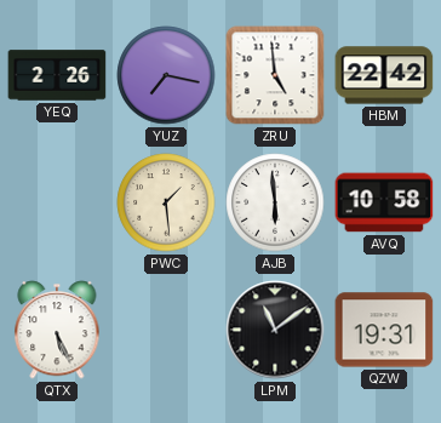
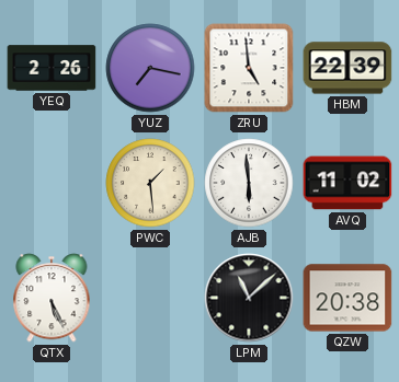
HBM: 22:42 -> 22:39 (347, 68)
AVQ: 10:58 -> 11:02 (347, 183)
LPM: 11:09 -> 11:08 (249, 298)
QZW: 19:31 -> 20:38 (347, 298)
